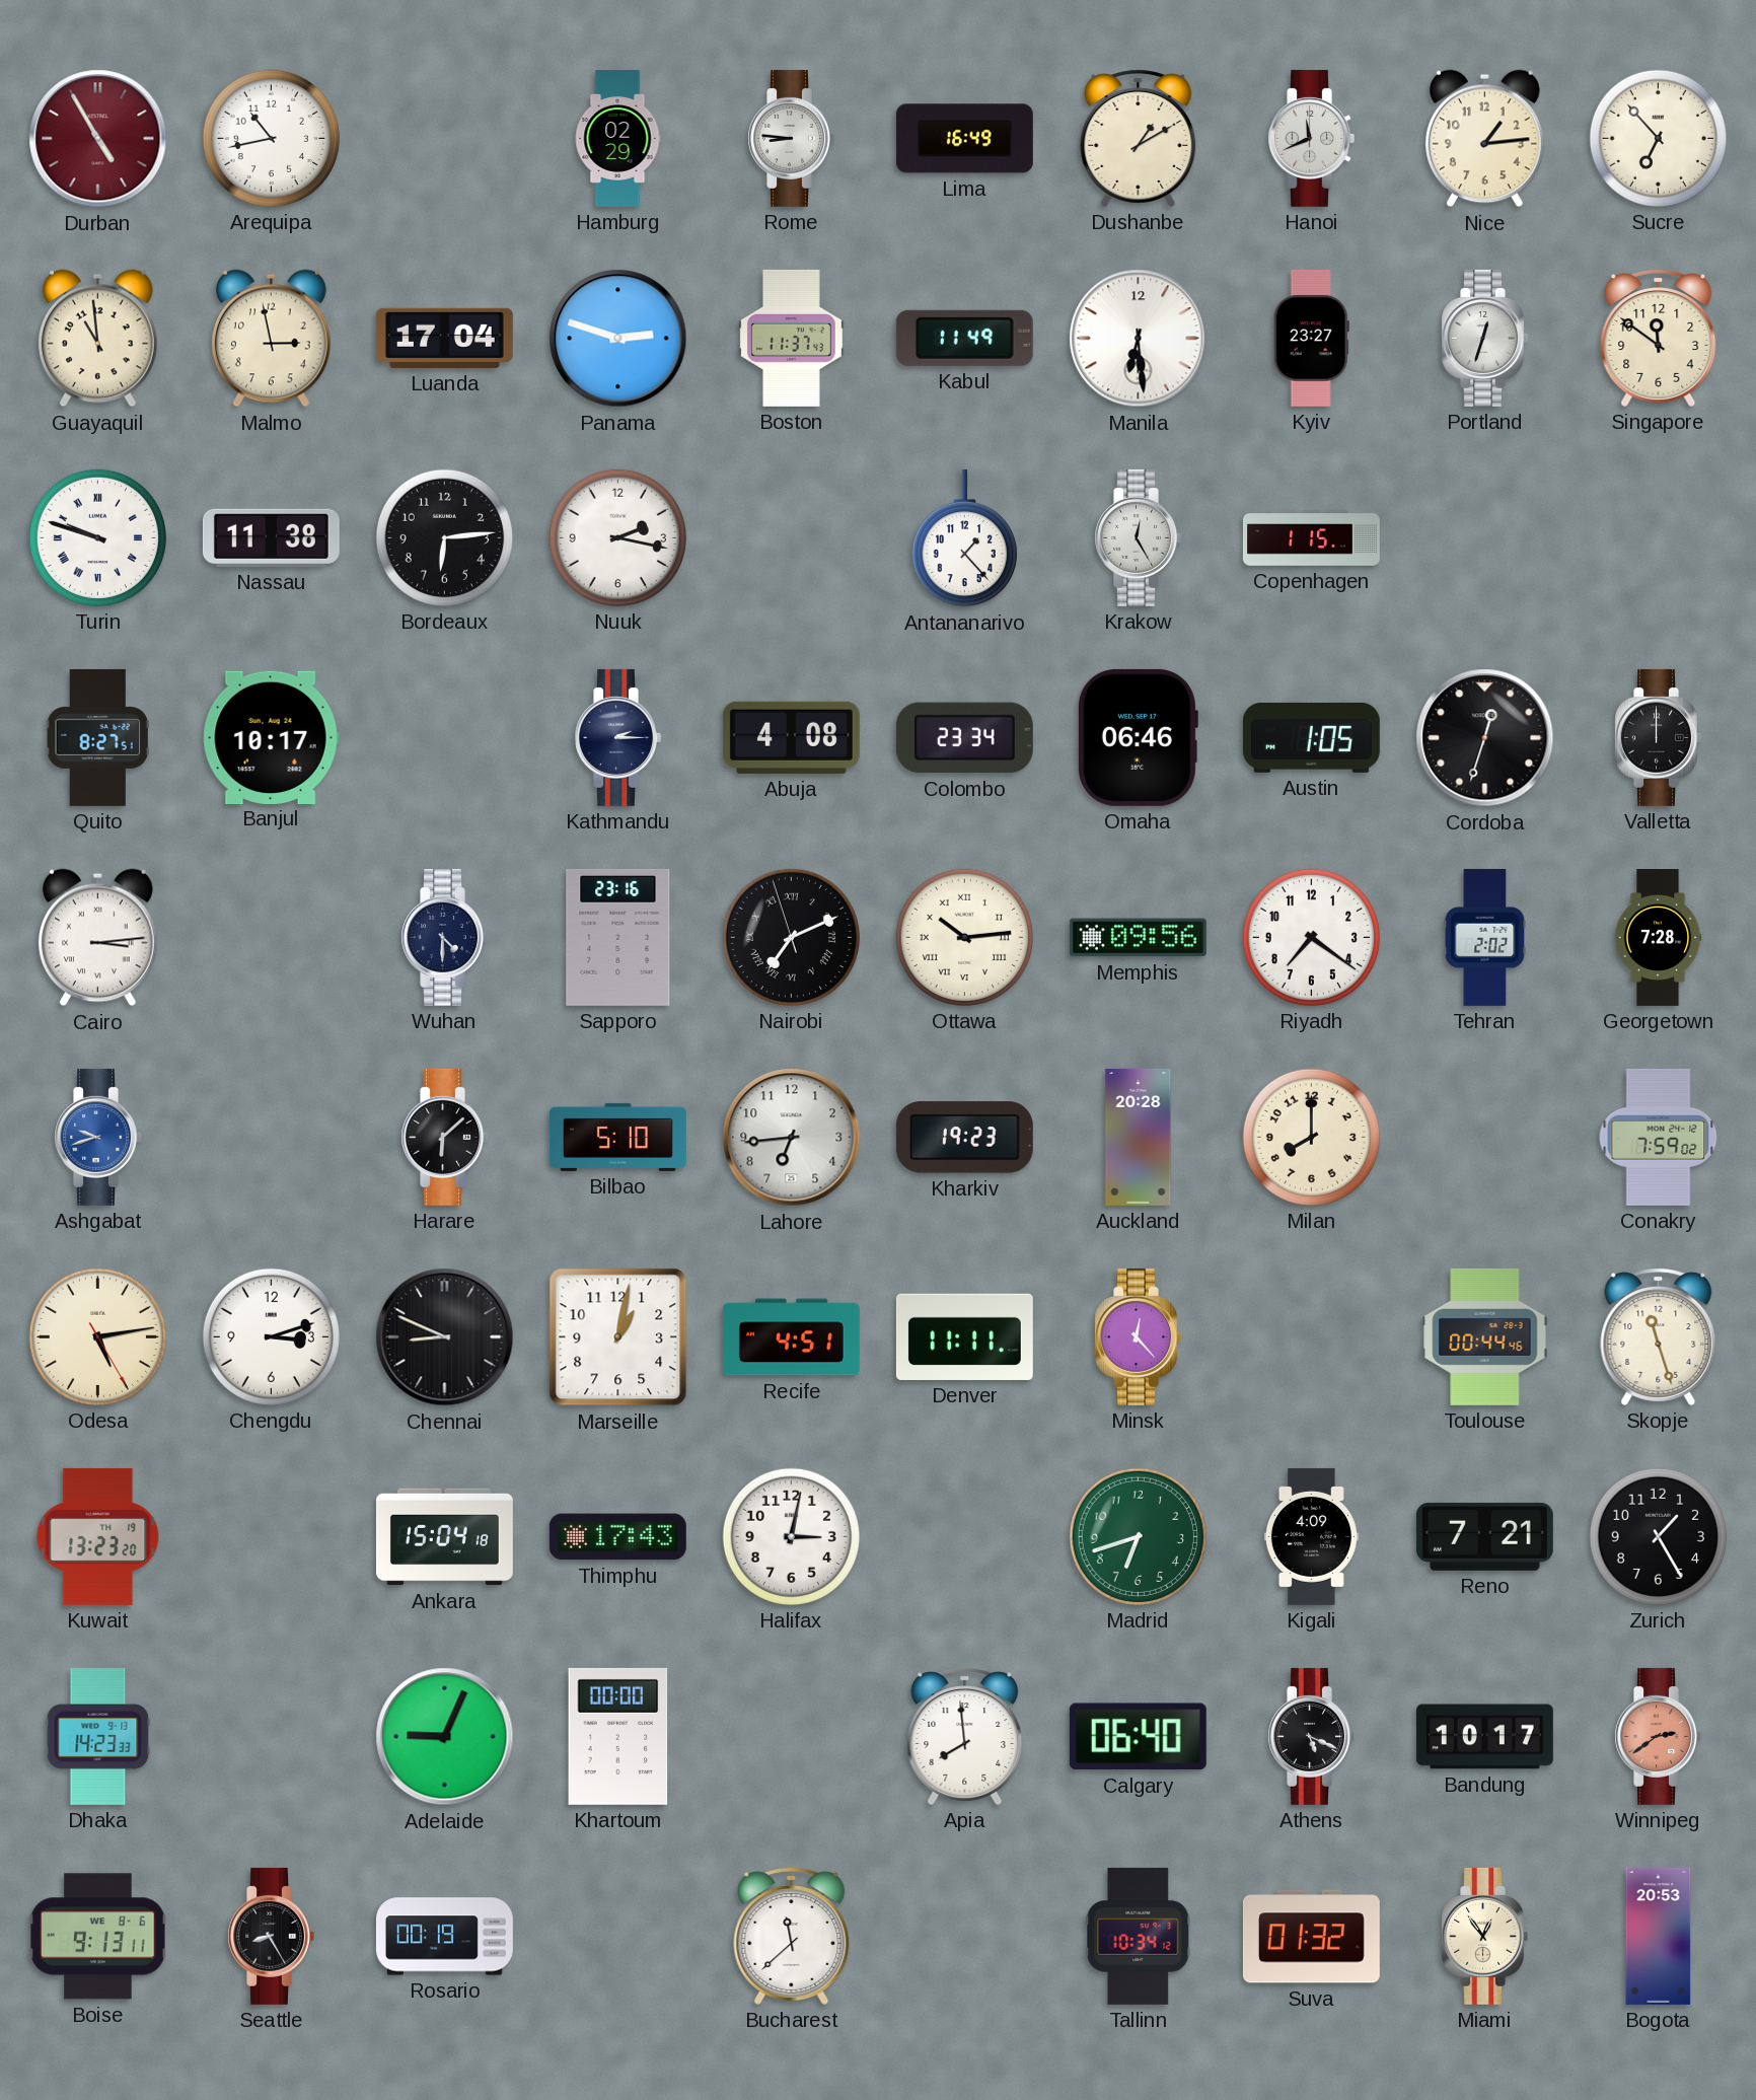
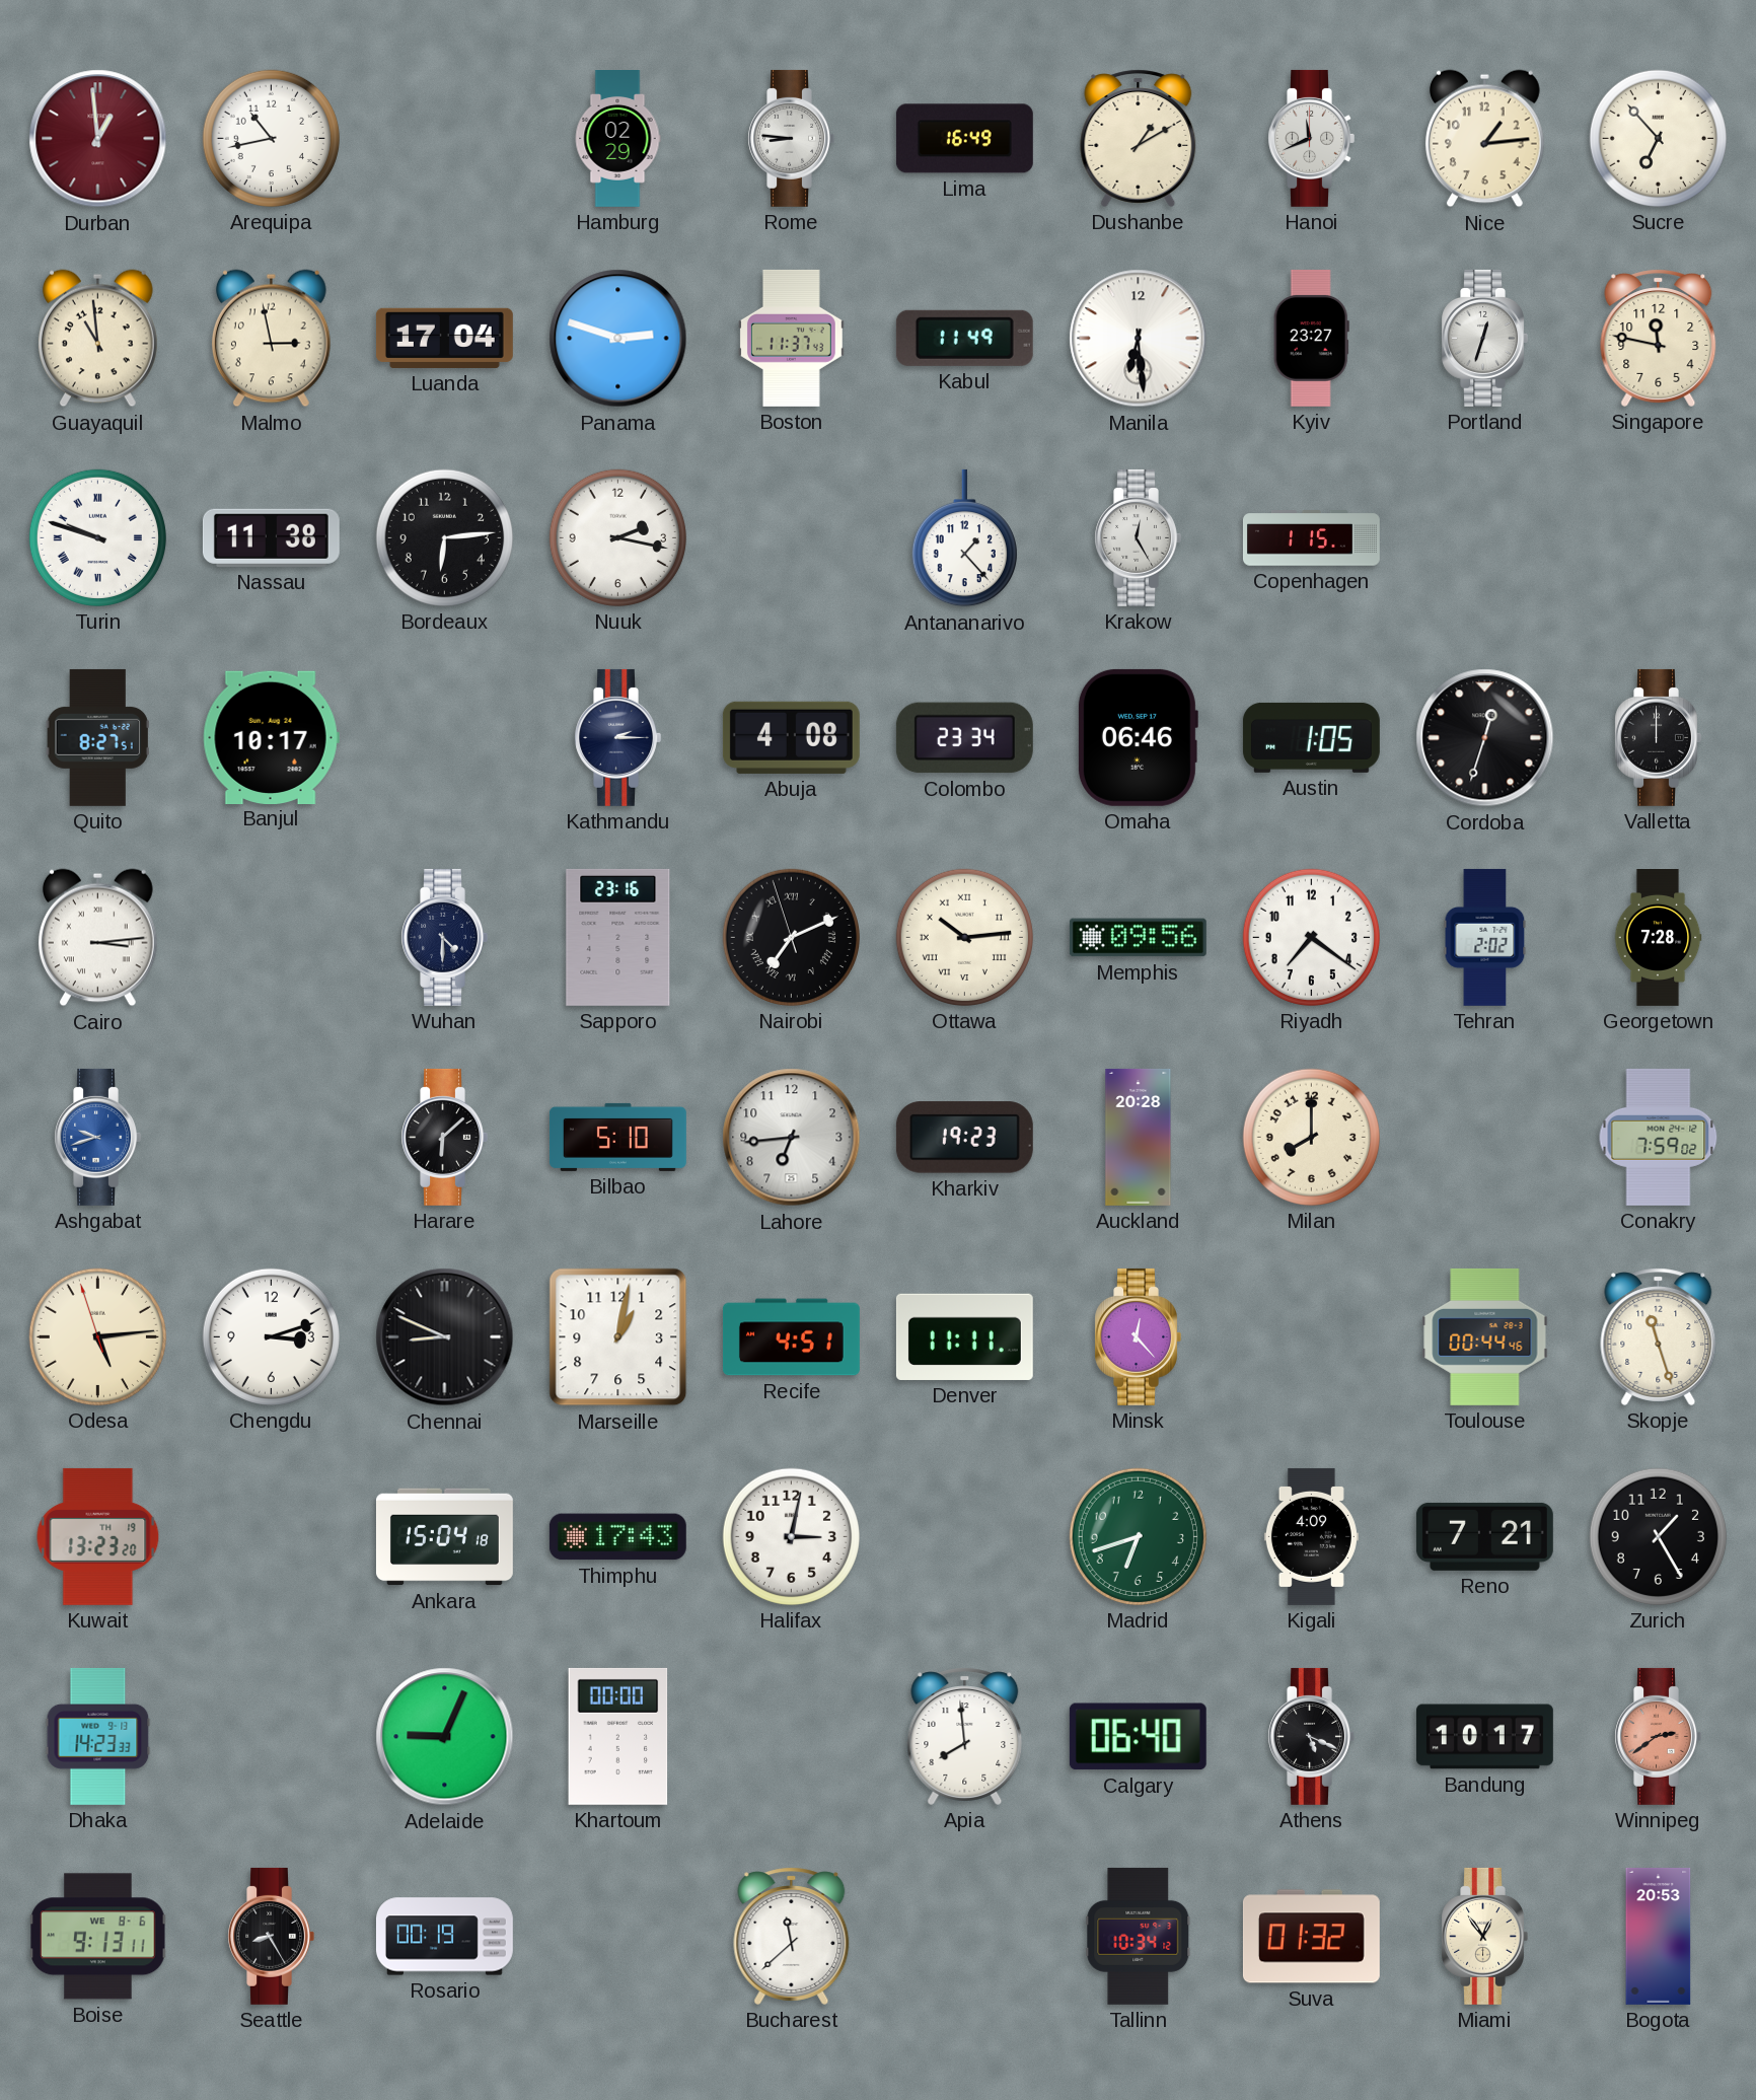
Durban: 4:55 -> 12:59 (98, 139)
Singapore: 11:51 -> 11:47 (1659, 338)
Odesa: 5:13:25 -> 5:13:57 (97, 1336)
